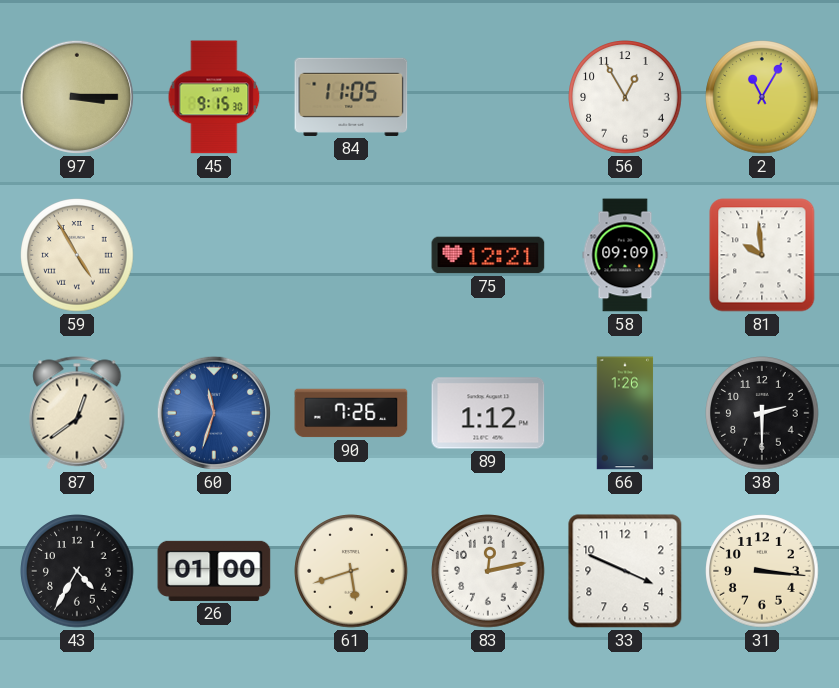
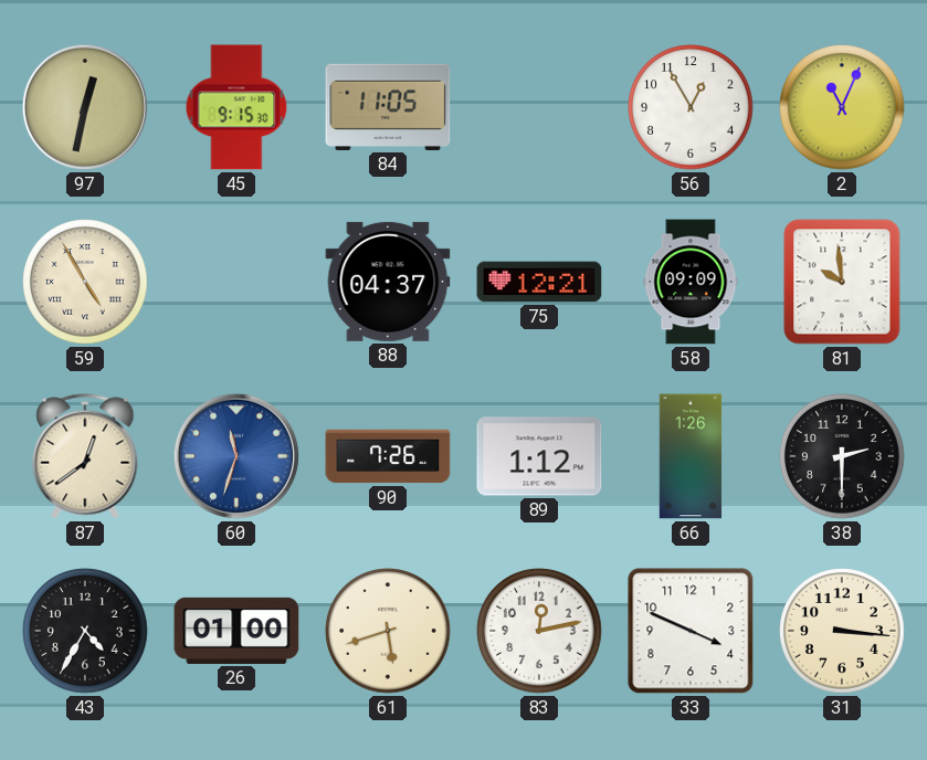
97: 3:15 -> 12:32 (85, 107)
2: 11:05 -> 11:04 (842, 107)
88: none -> 04:37 (388, 282)
